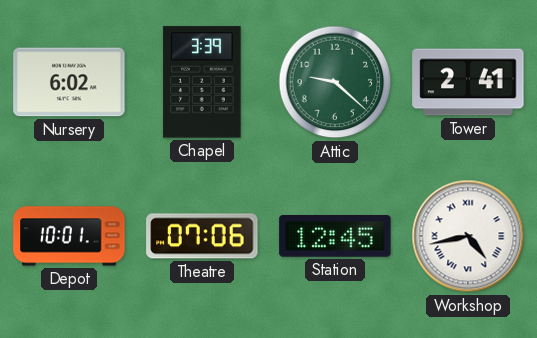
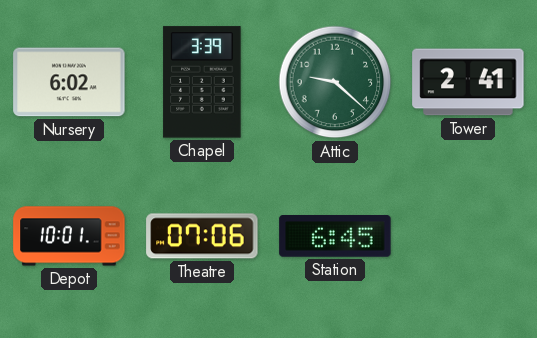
Station: 12:45 -> 6:45 (335, 237)
Workshop: 4:43 -> none (468, 236)
